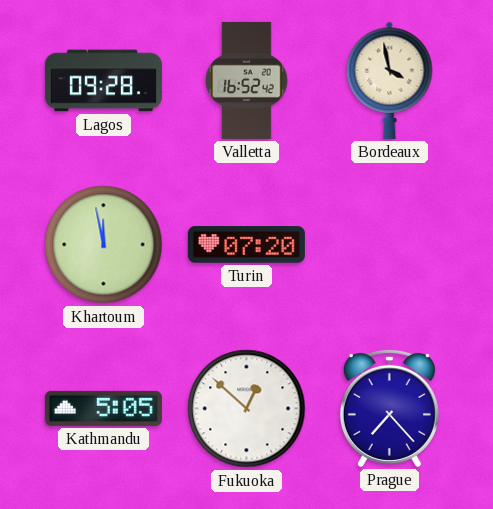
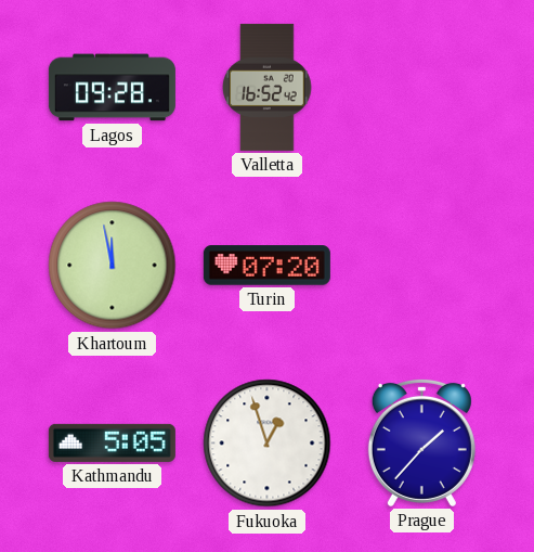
Bordeaux: 3:58 -> none (390, 80)
Fukuoka: 12:52 -> 12:57 (268, 444)
Prague: 7:23 -> 1:37 (421, 442)
